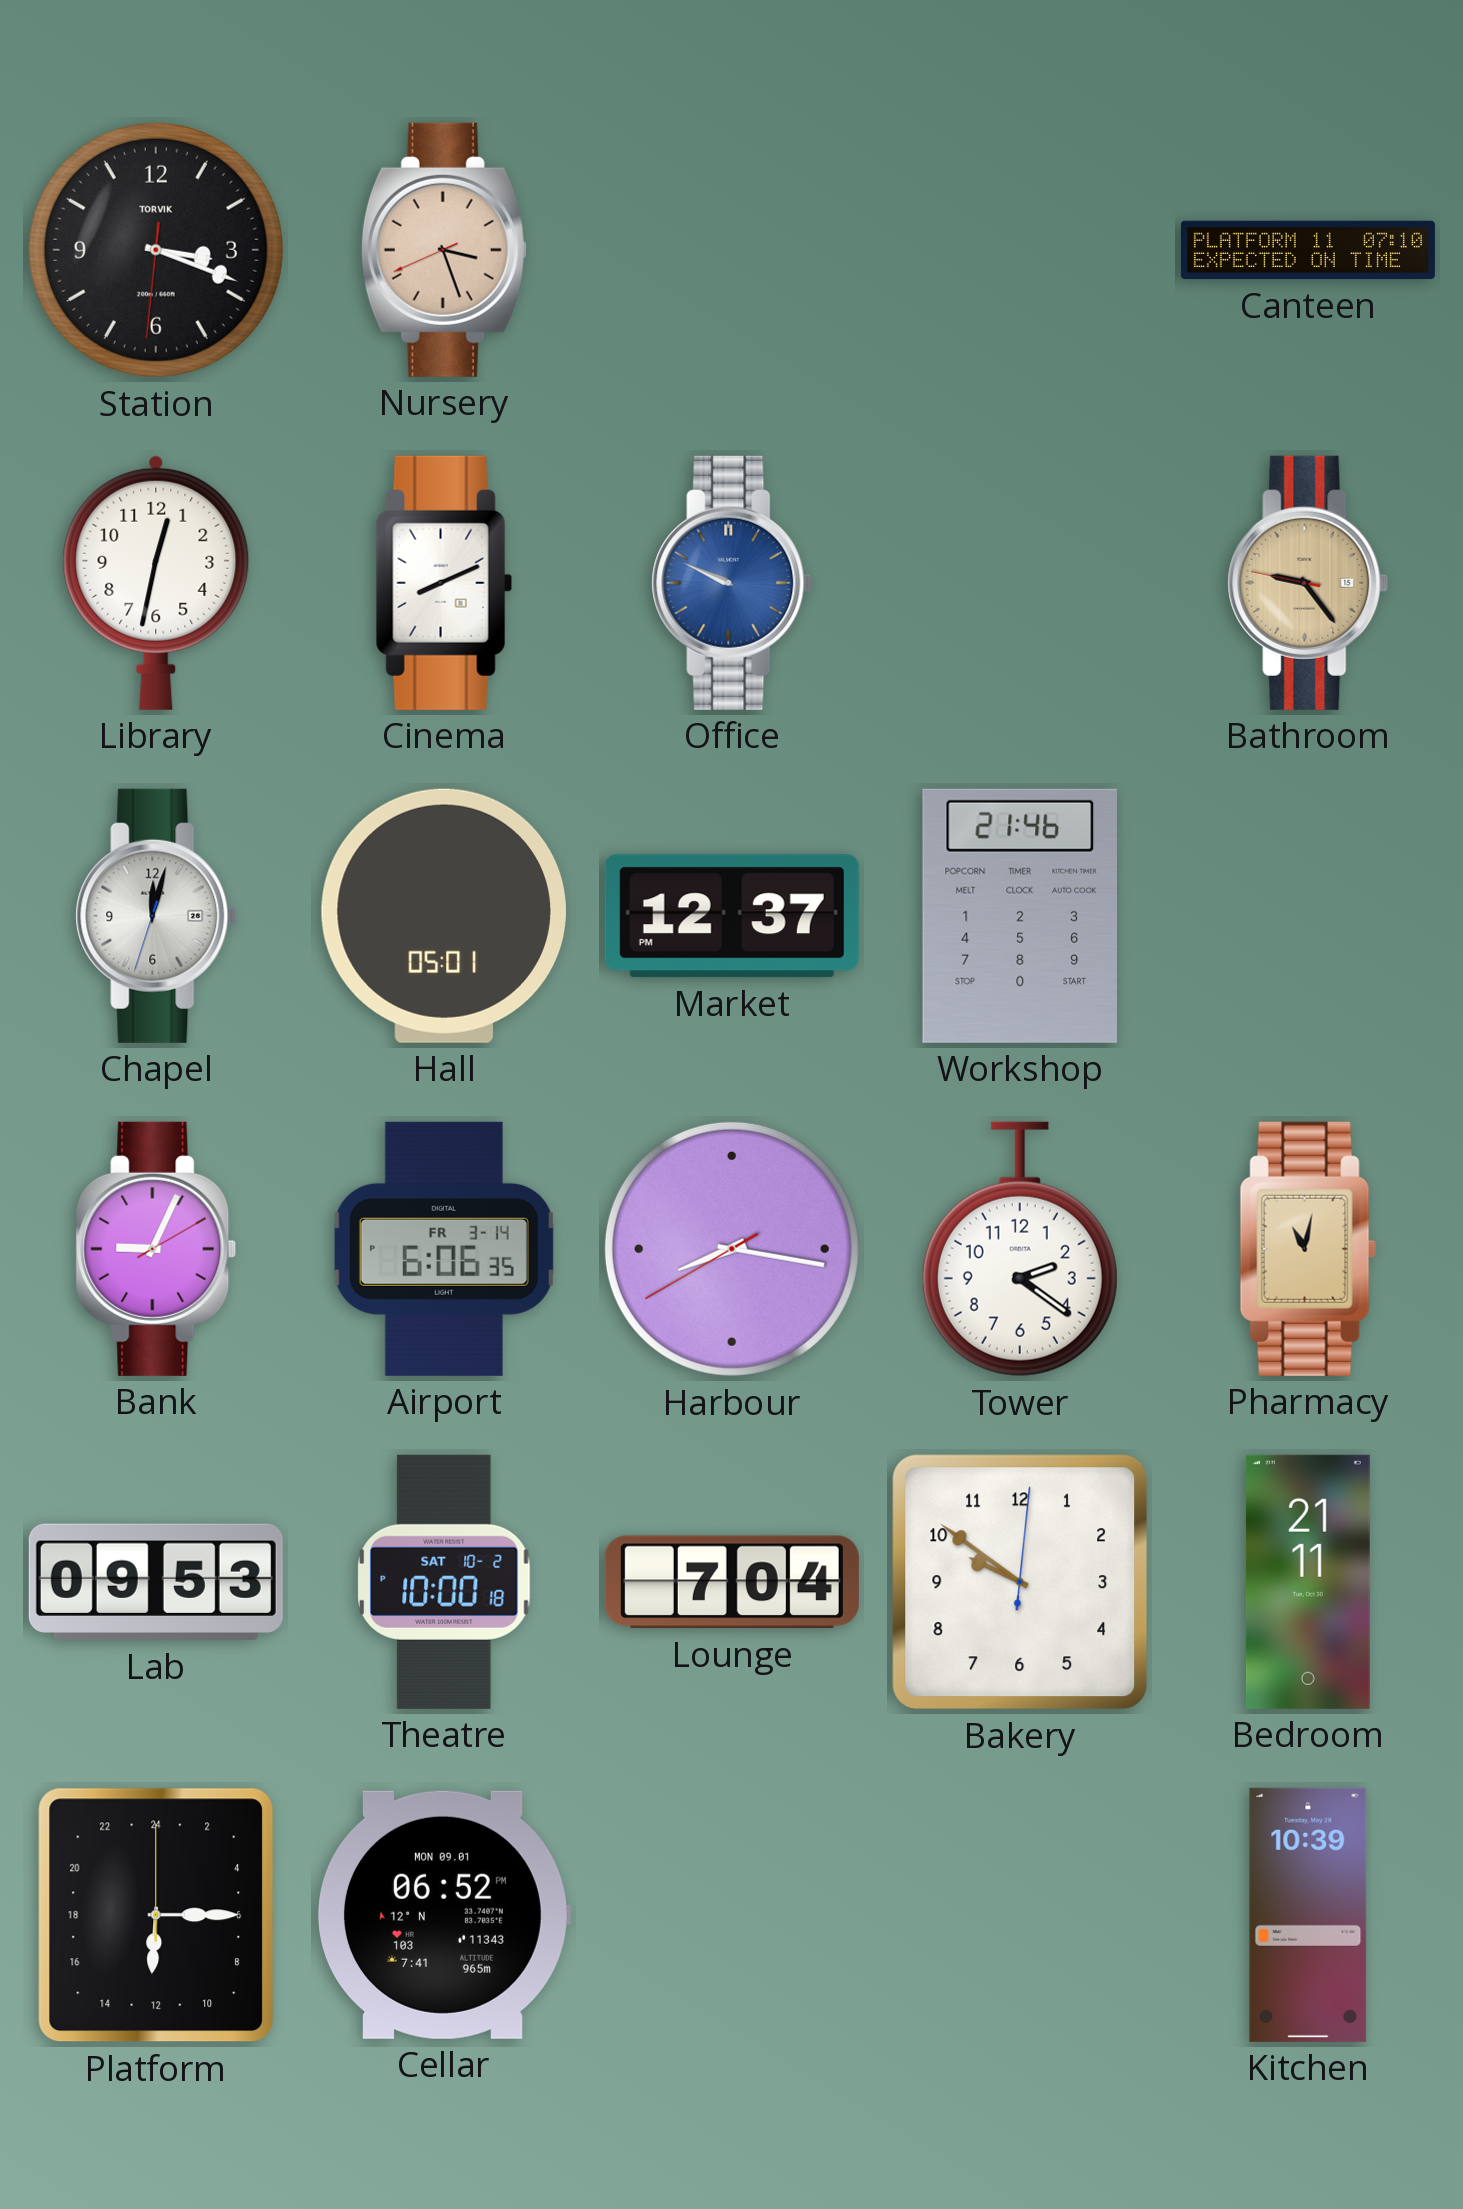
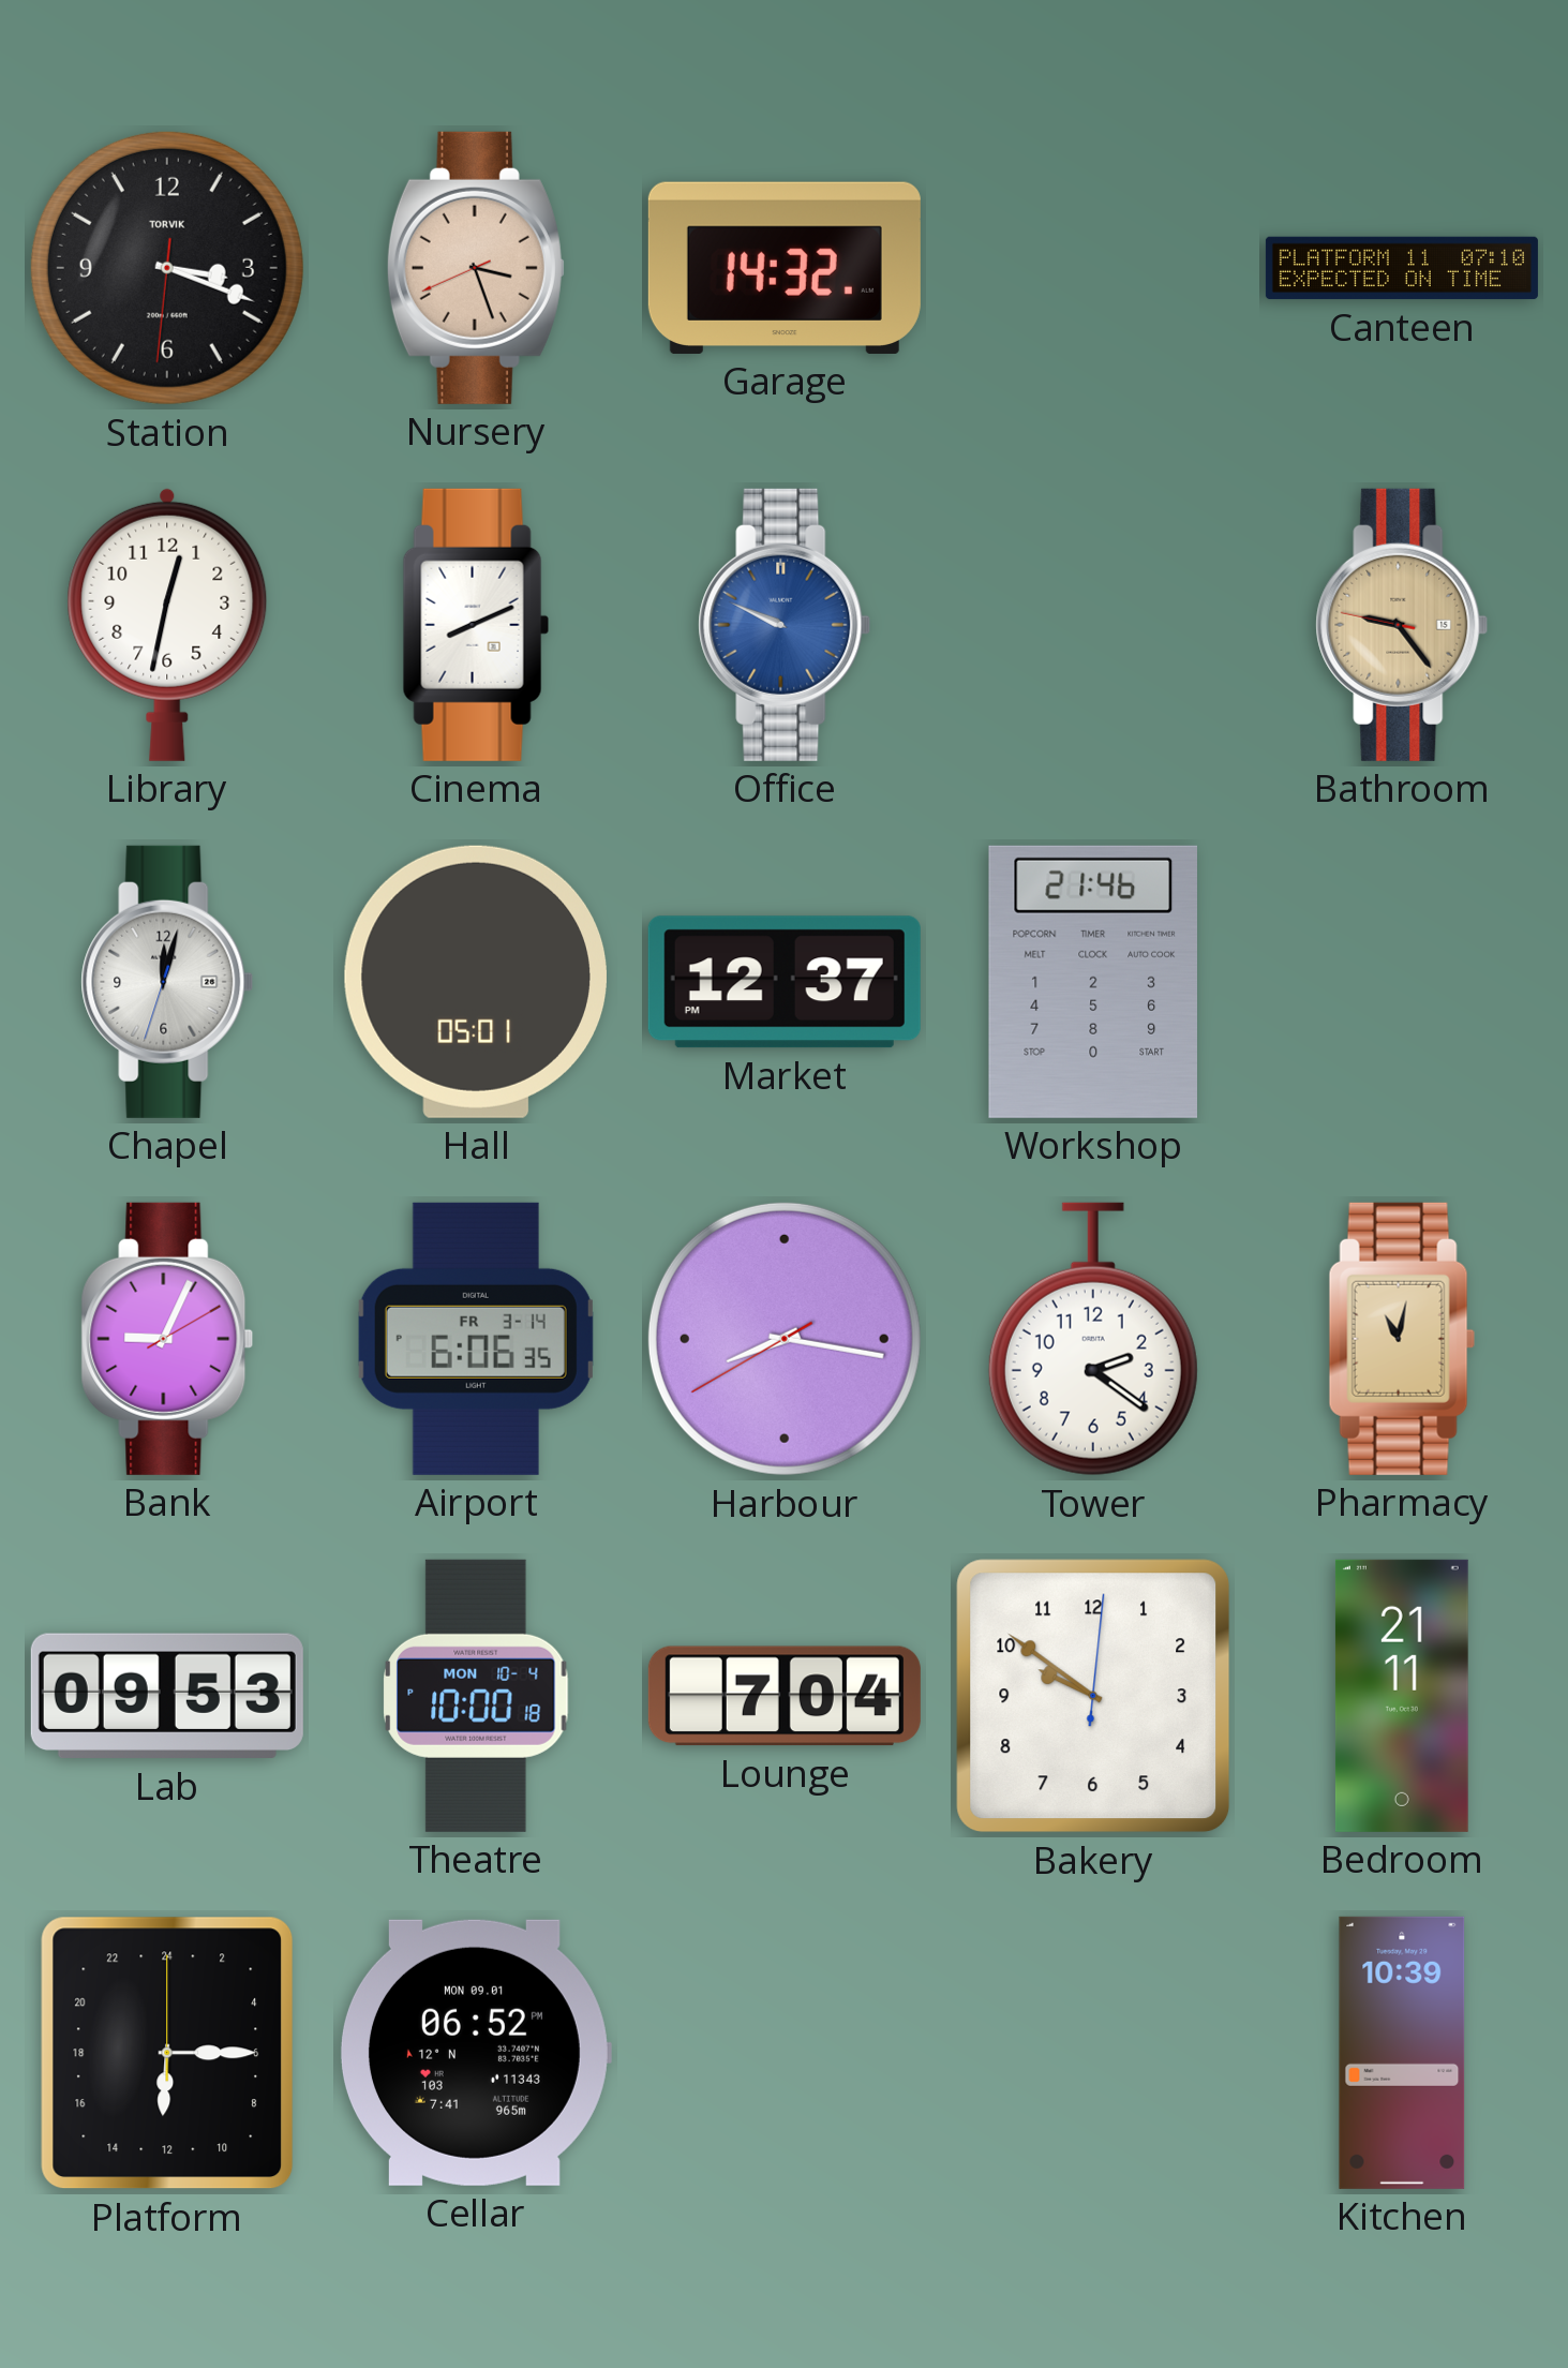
Garage: none -> 14:32 (785, 268)
Theatre date: SAT 10-2 -> MON 10-4 (476, 1696)
